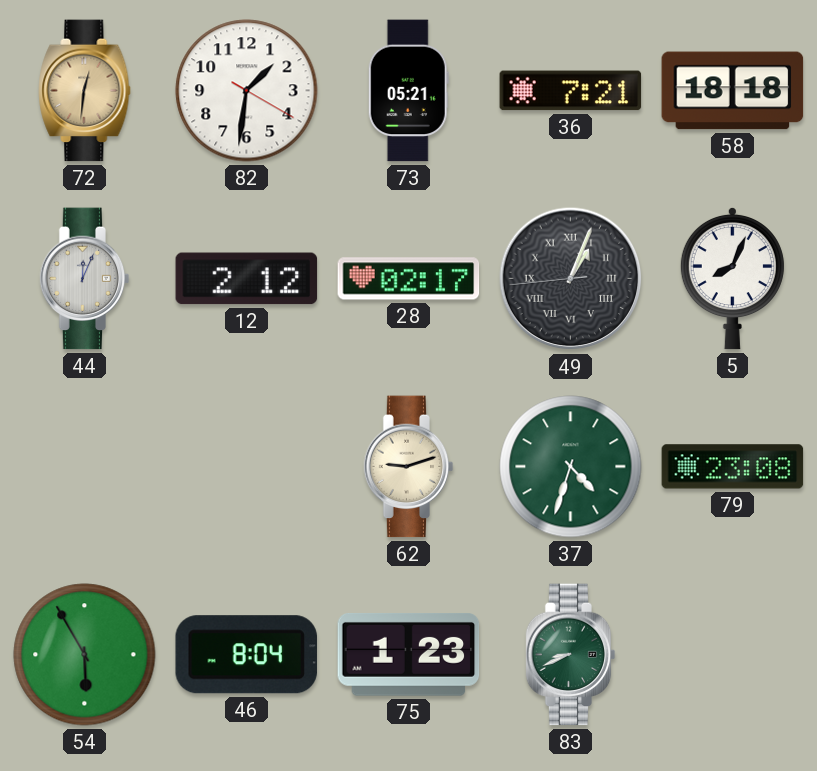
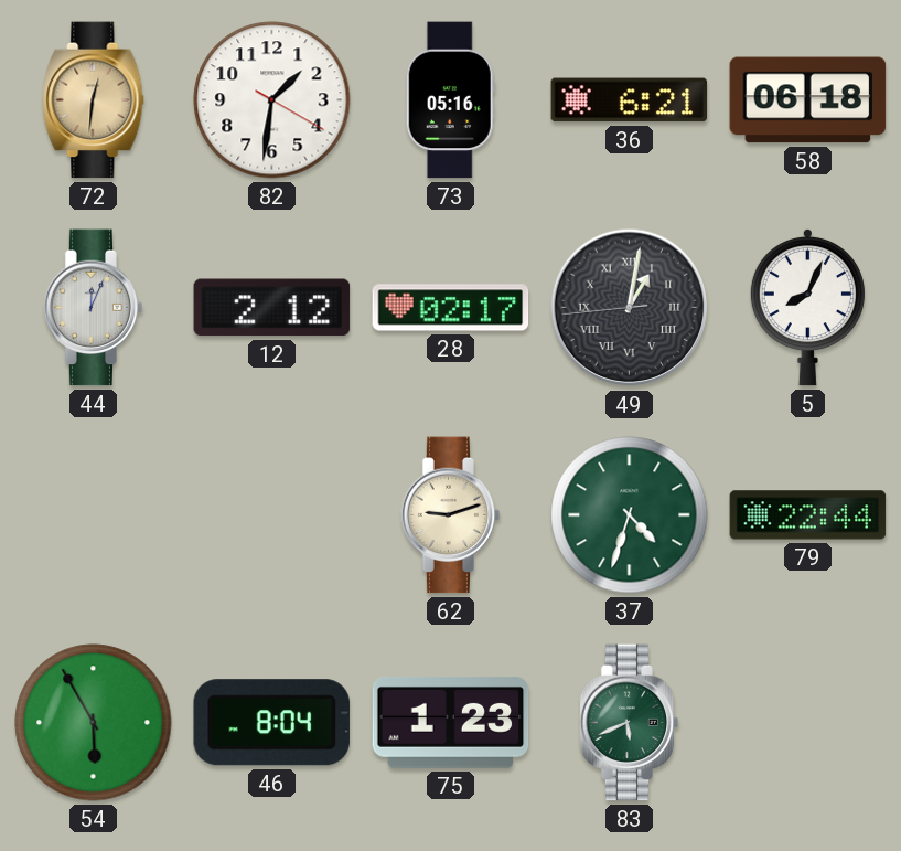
73: 05:21 -> 05:16 (450, 100)
36: 7:21 -> 6:21 (630, 100)
58: 18:18 -> 06:18 (808, 100)
49: 1:03 -> 1:01 (630, 308)
79: 23:08 -> 22:44 (808, 515)
83: 8:41 -> 5:41 (630, 723)
